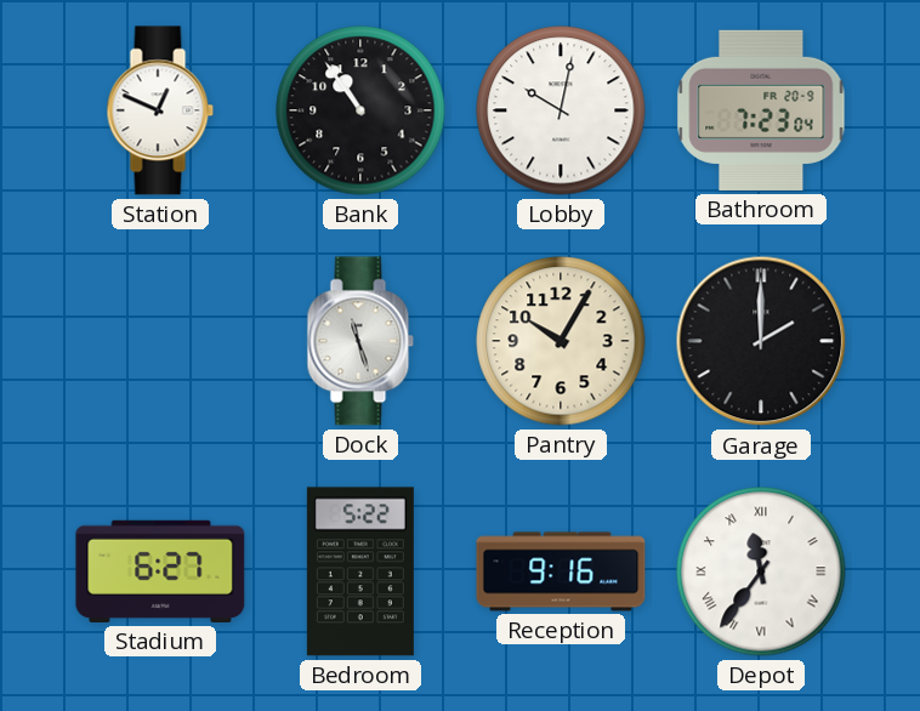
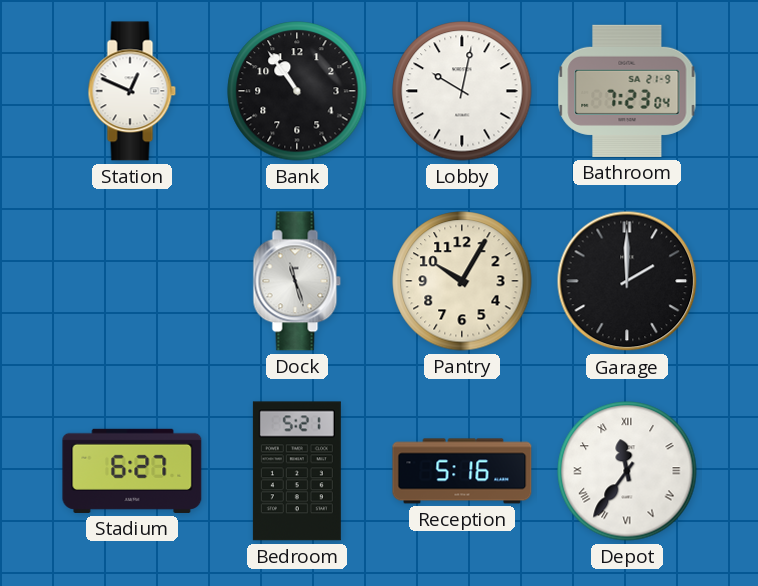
Bathroom date: FR 20-9 -> SA 21-9 (627, 91)
Bedroom: 5:22 -> 5:21 (297, 471)
Reception: 9:16 -> 5:16 (462, 471)
